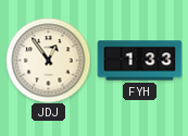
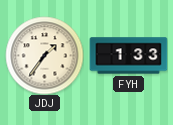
JDJ: 12:54 -> 1:36 (44, 55)
